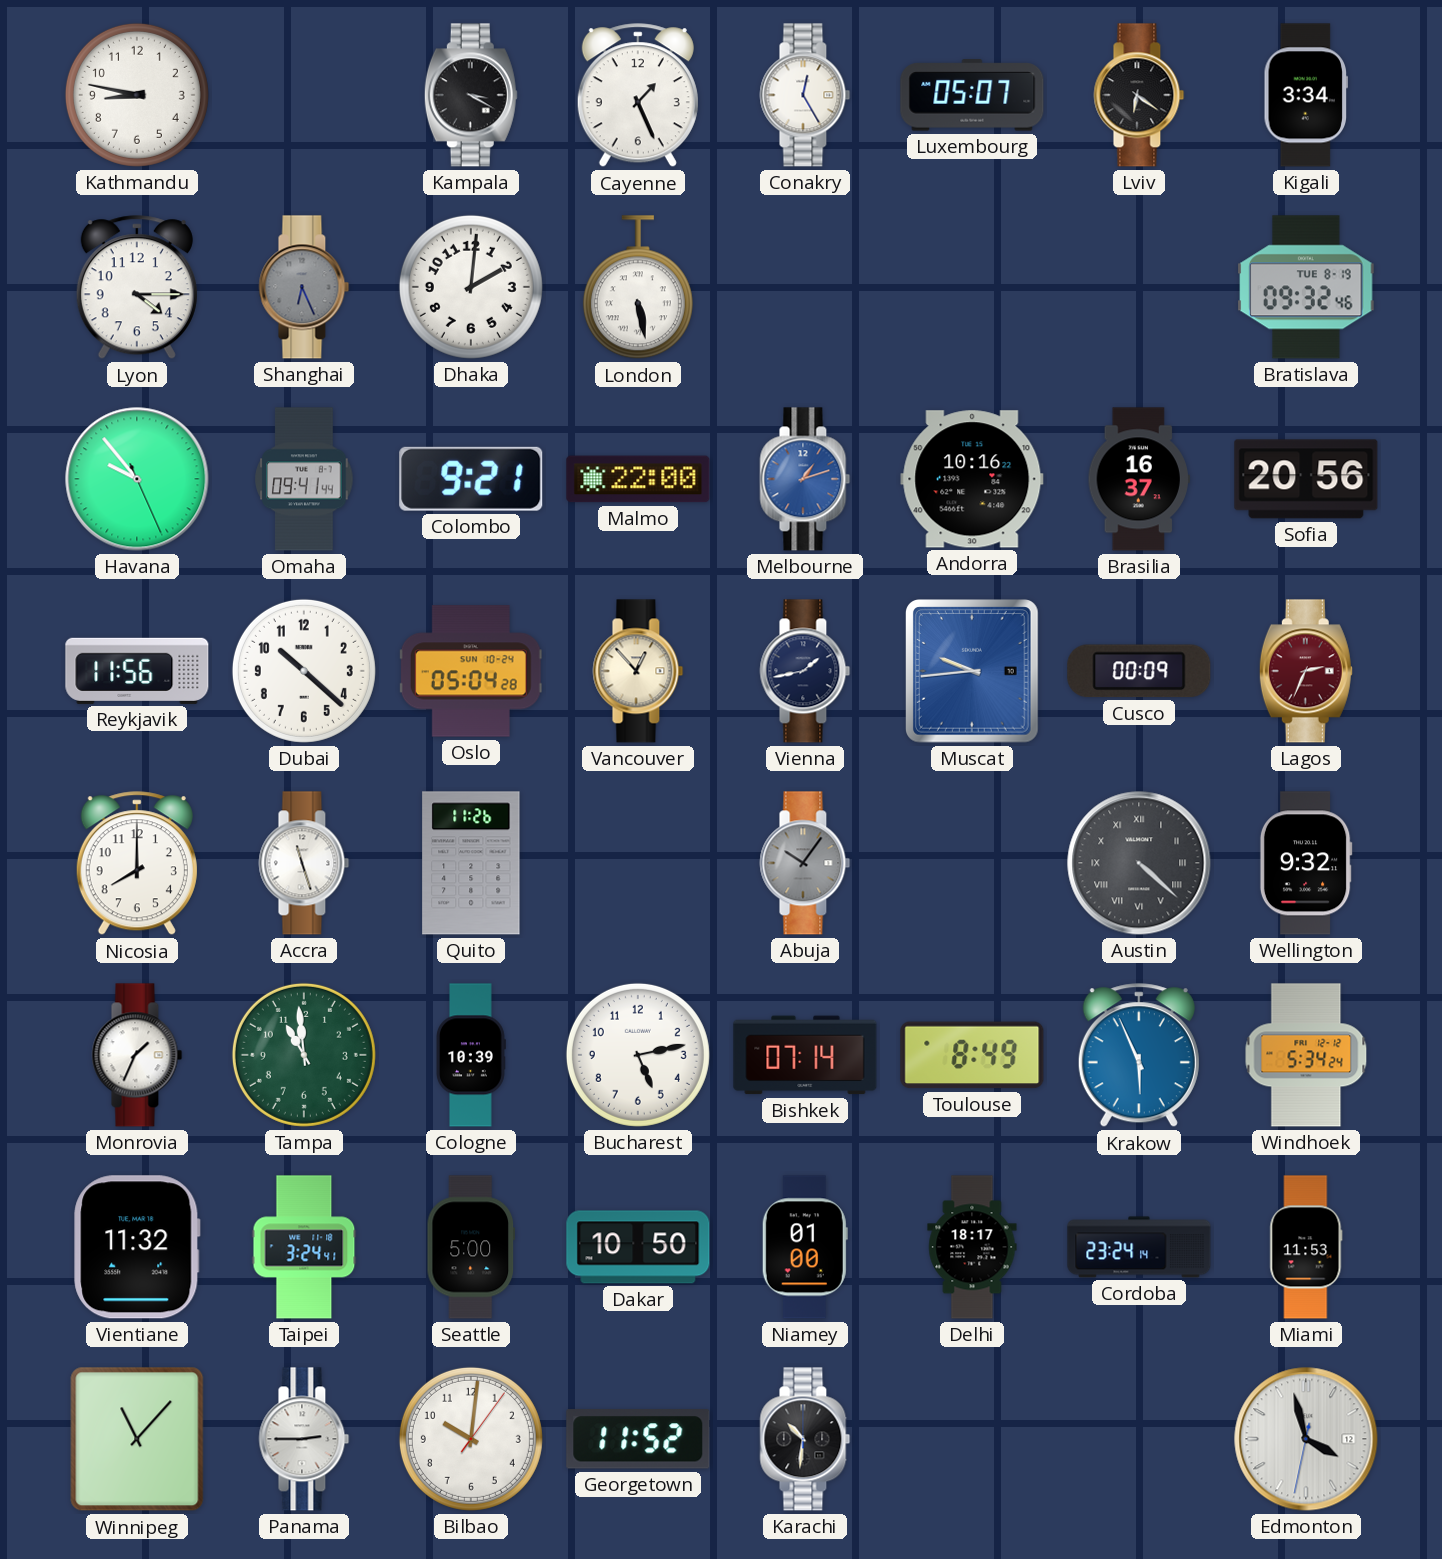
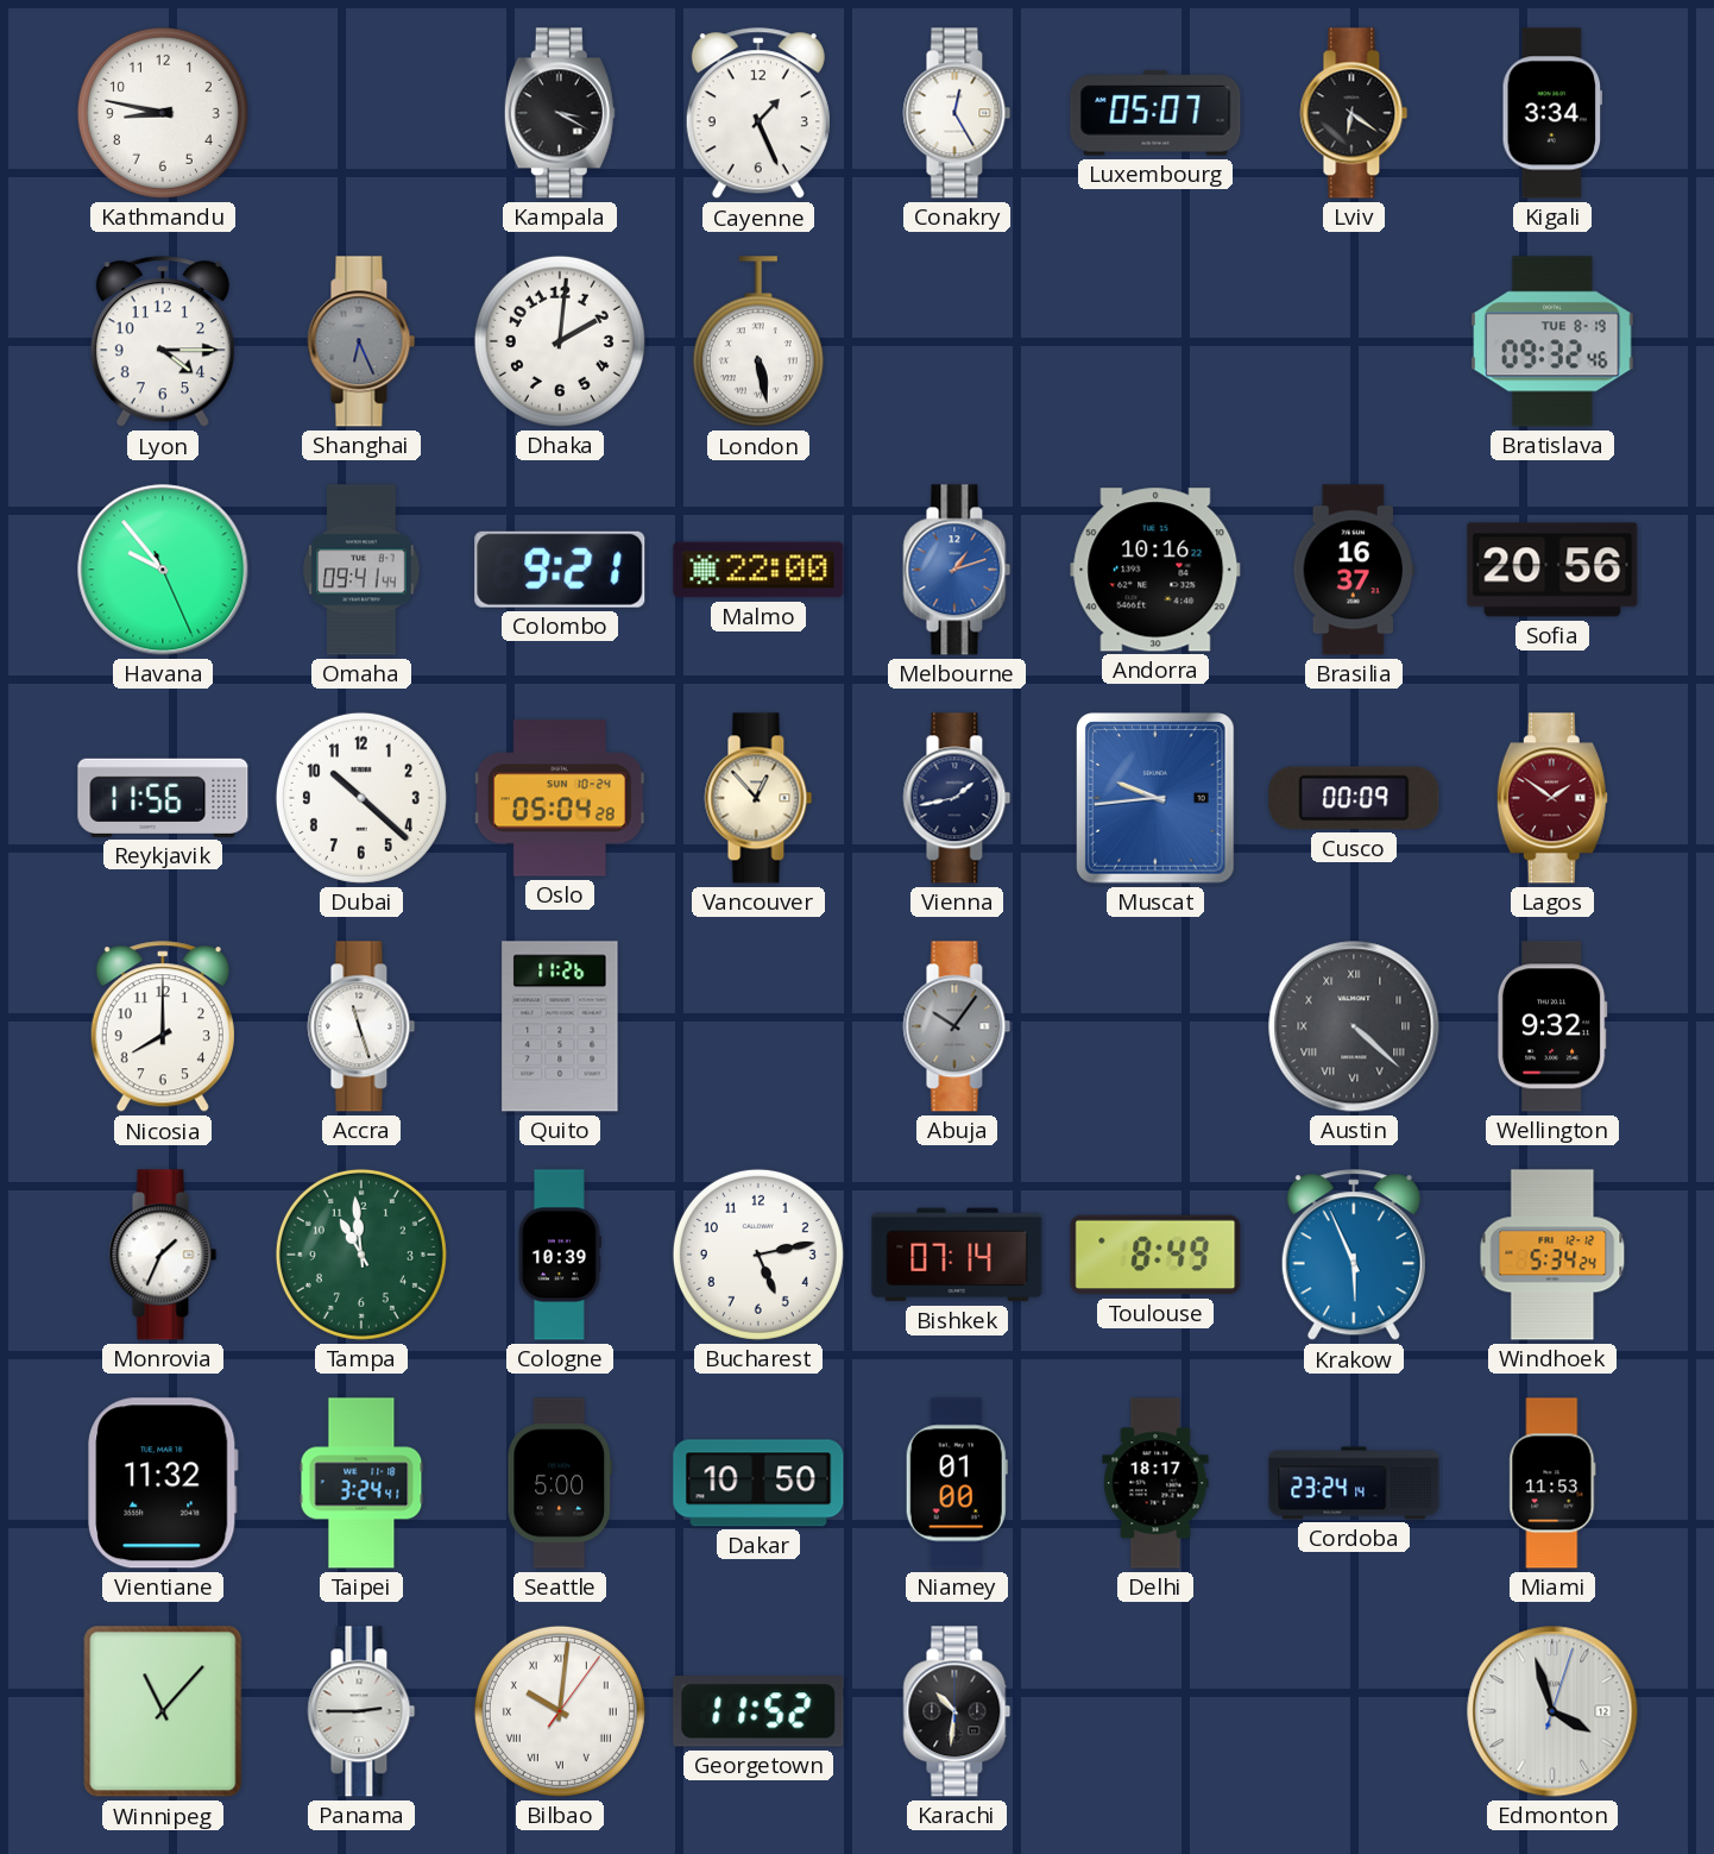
Lagos: 2:34 -> 1:51 (1552, 798)
Bilbao numerals: Arabic -> Roman (560, 1711)
Edmonton: 3:57:32 -> 3:57:03 (1552, 1711)
